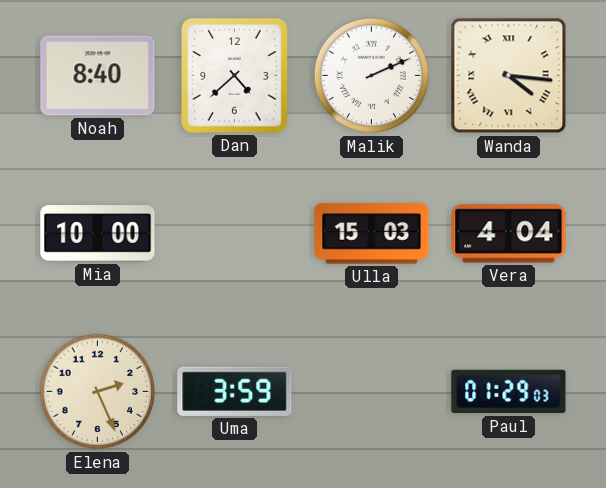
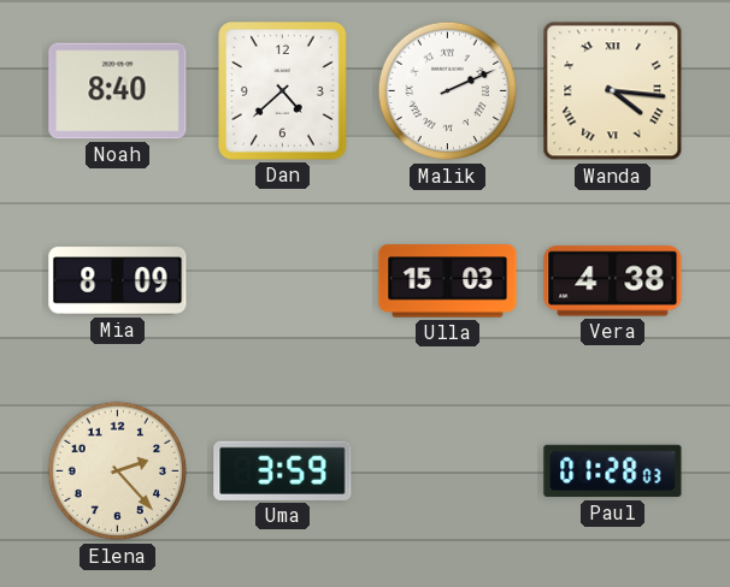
Mia: 10:00 -> 8:09 (118, 281)
Vera: 4:04 -> 4:38 (613, 281)
Elena: 2:26 -> 2:23 (118, 472)
Paul: 01:29 -> 01:28 (613, 472)
